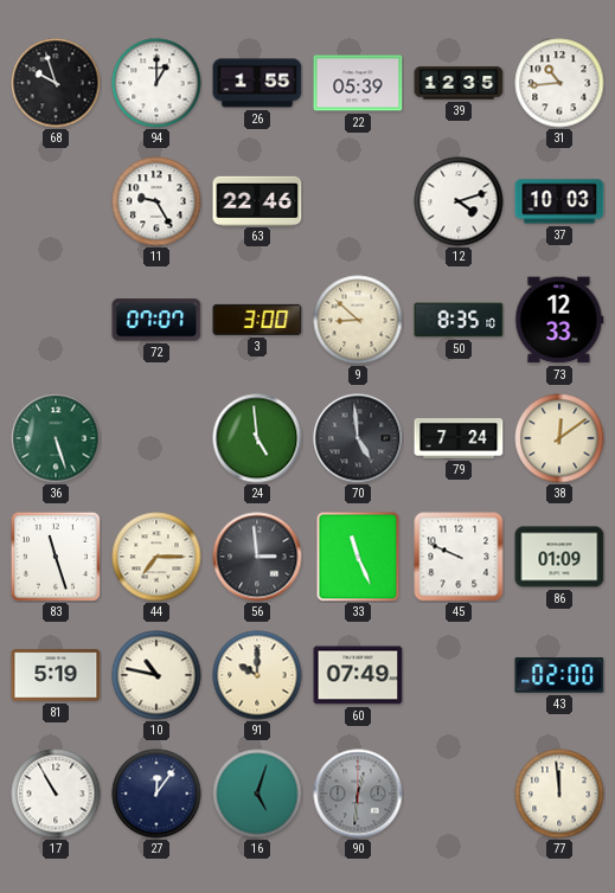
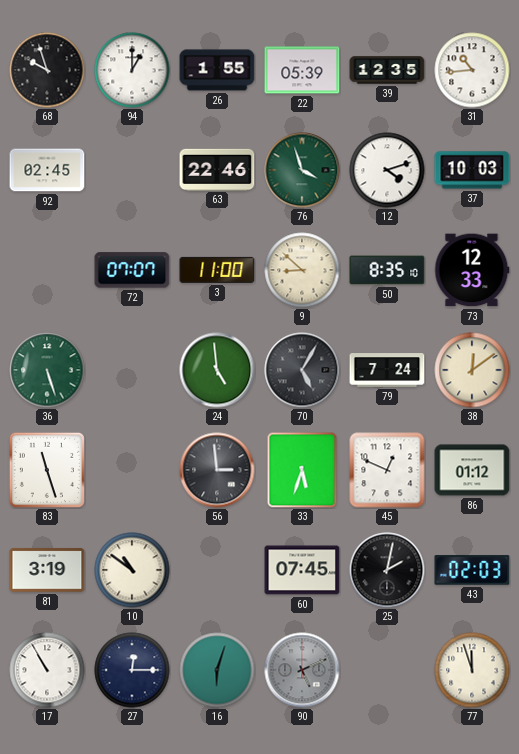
92: none -> 02:45 (47, 170)
11: 9:25 -> none (156, 201)
76: none -> 3:57 (302, 170)
3: 3:00 -> 11:00 (217, 270)
70: 4:59 -> 5:05 (302, 370)
44: 7:15 -> none (156, 557)
33: 11:26 -> 5:33 (302, 470)
45: 9:49 -> 12:49 (387, 470)
86: 01:09 -> 01:12 (472, 470)
81: 5:19 -> 3:19 (47, 570)
10: 10:47 -> 10:51 (132, 570)
91: 10:00 -> none (257, 675)
60: 07:49 -> 07:45 (302, 570)
25: none -> 2:02 (387, 570)
43: 02:00 -> 02:03 (472, 570)
27: 12:06 -> 12:15 (132, 670)
16: 5:03 -> 6:03 (217, 670)
90: 12:31 -> 5:11 (302, 670)
77: 11:59 -> 11:57 (472, 670)
